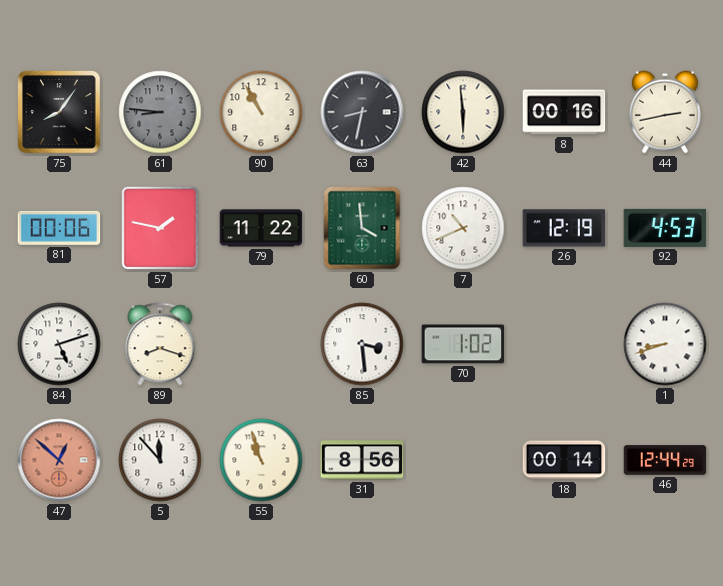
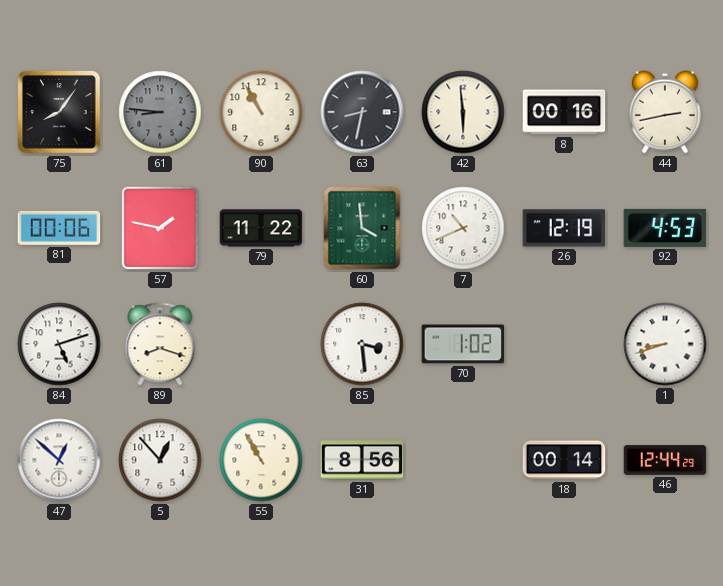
47 dial: salmon -> white (59, 460)
5: 11:53 -> 12:53 (160, 460)
55: 10:57 -> 10:55 (261, 460)
